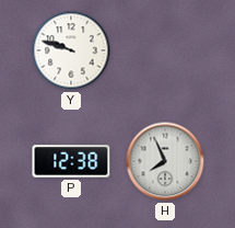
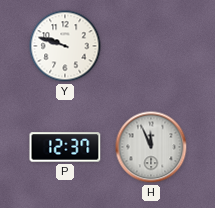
P: 12:38 -> 12:37 (65, 147)
H: 7:56 -> 11:56 (151, 147)
